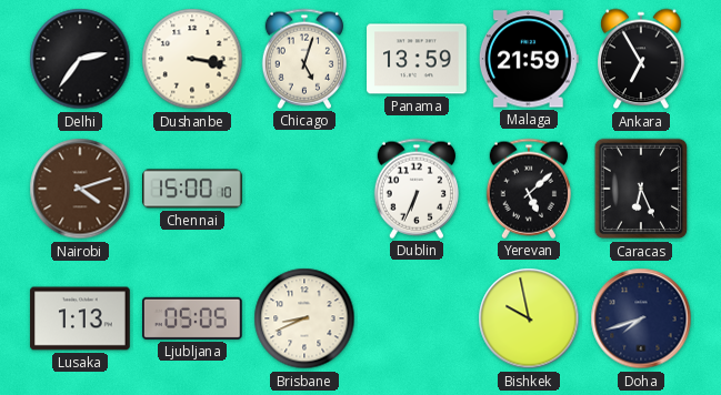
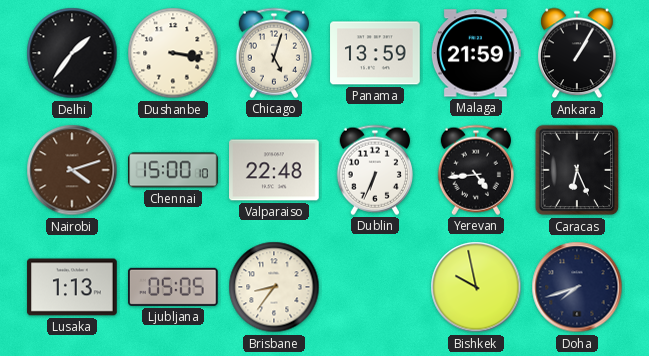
Delhi: 2:36 -> 1:36 (72, 53)
Ankara: 6:55 -> 1:05 (577, 53)
Valparaiso: none -> 22:48 (274, 170)
Yerevan: 5:08 -> 4:44 (475, 170)
Brisbane: 8:41 -> 8:36 (274, 287)
